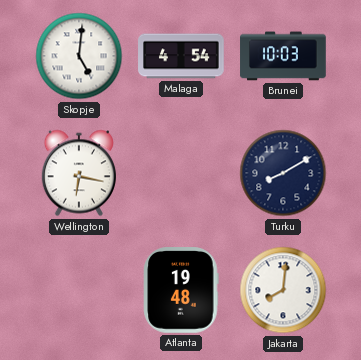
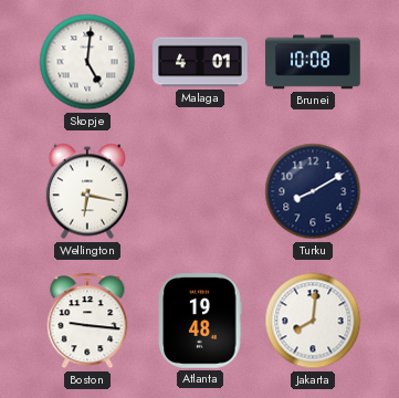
Malaga: 4:54 -> 4:01 (200, 62)
Brunei: 10:03 -> 10:08 (313, 62)
Boston: none -> 9:16 (87, 321)
